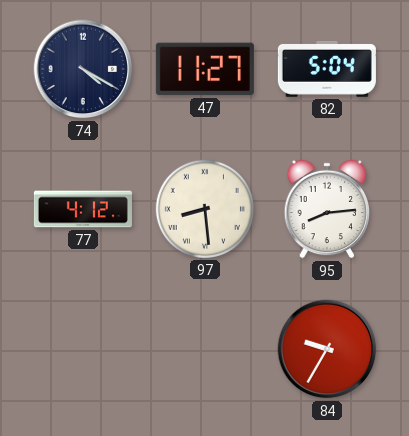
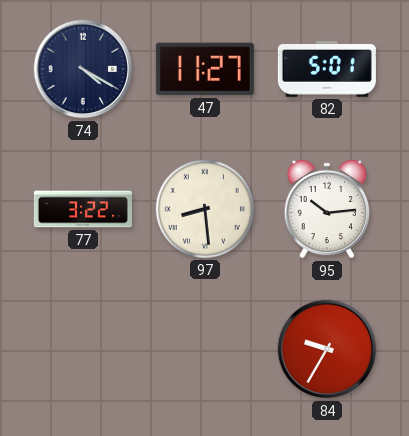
82: 5:04 -> 5:01 (327, 70)
77: 4:12 -> 3:22 (83, 209)
95: 8:14 -> 10:14 (326, 209)
